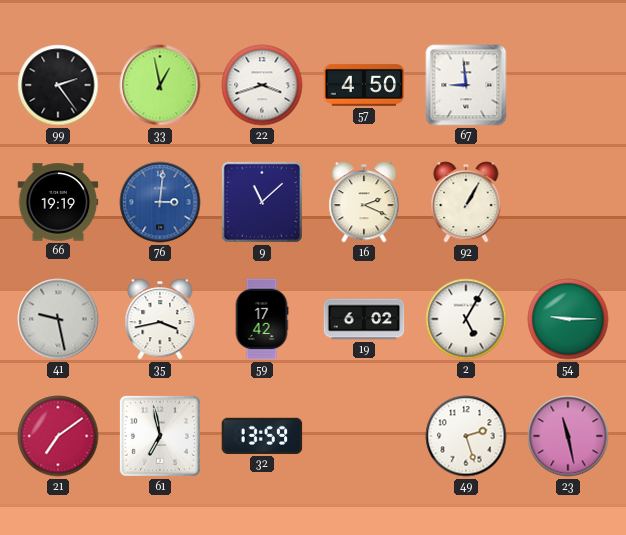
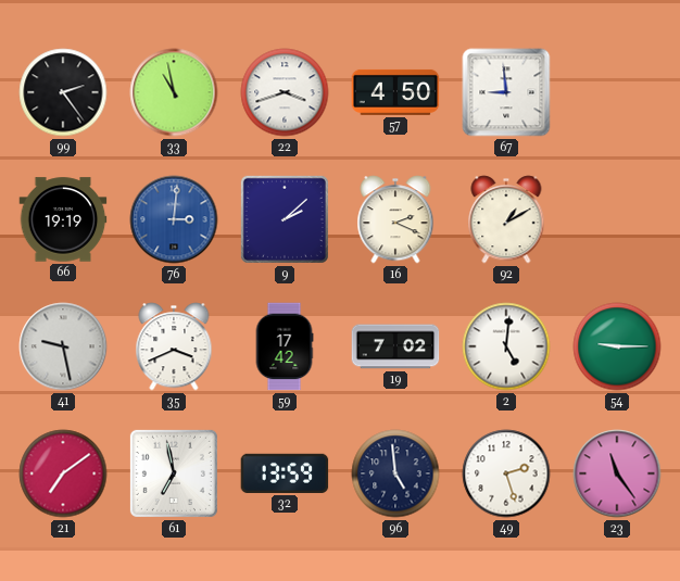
33: 12:58 -> 10:58 (174, 92)
9: 11:08 -> 2:08 (285, 219)
92: 1:05 -> 1:10 (506, 219)
35: 3:43 -> 3:41 (174, 346)
19: 6:02 -> 7:02 (395, 346)
2: 5:05 -> 5:01 (506, 346)
96: none -> 4:59 (395, 473)
23: 11:28 -> 11:24 (617, 473)
